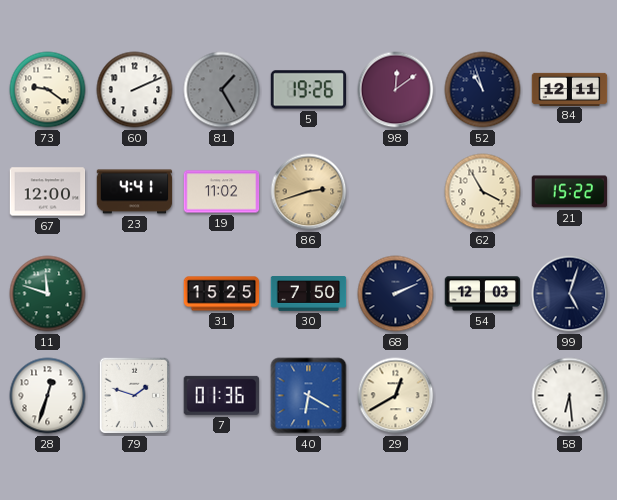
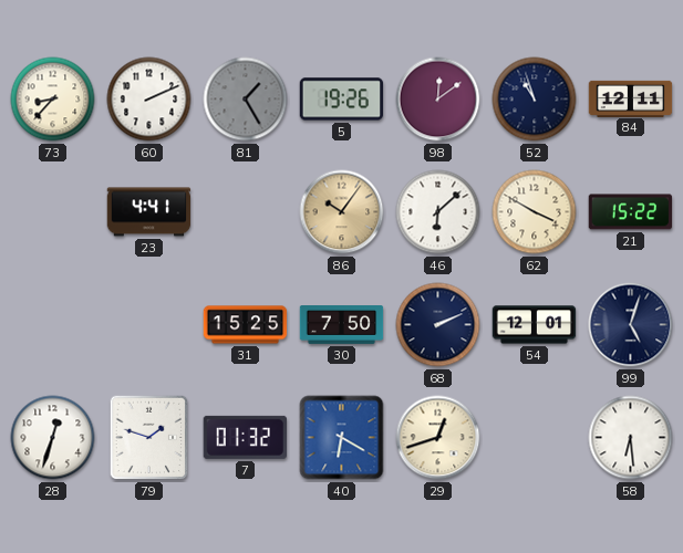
73: 9:21 -> 8:37 (53, 100)
67: 12:00 -> none (48, 192)
19: 11:02 -> none (222, 192)
86: 2:42 -> 10:06 (342, 212)
46: none -> 6:08 (438, 212)
62: 3:55 -> 3:50 (535, 212)
11: 11:48 -> none (48, 294)
54: 12:03 -> 12:01 (535, 325)
7: 01:36 -> 01:32 (245, 437)
29: 12:40 -> 12:42 (438, 438)
